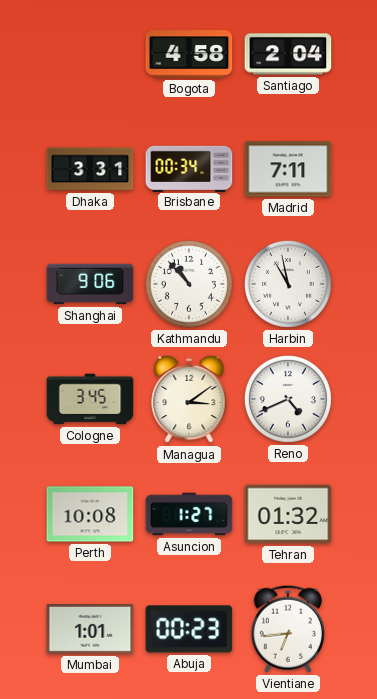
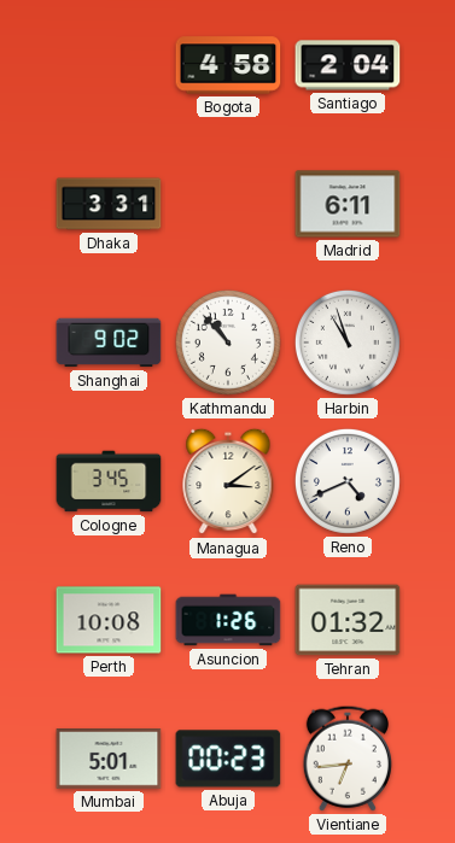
Brisbane: 00:34 -> none (189, 168)
Madrid: 7:11 -> 6:11 (348, 204)
Shanghai: 9:06 -> 9:02 (109, 343)
Harbin: 10:58 -> 10:57 (348, 343)
Asuncion: 1:27 -> 1:26 (228, 620)
Mumbai: 1:01 -> 5:01 (109, 759)
